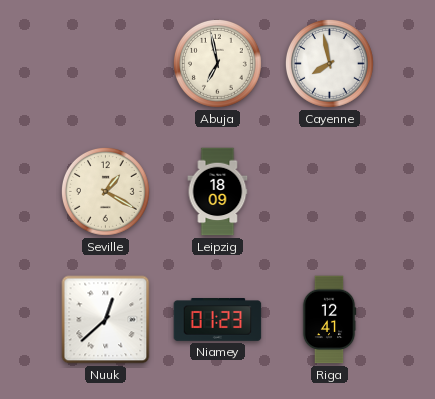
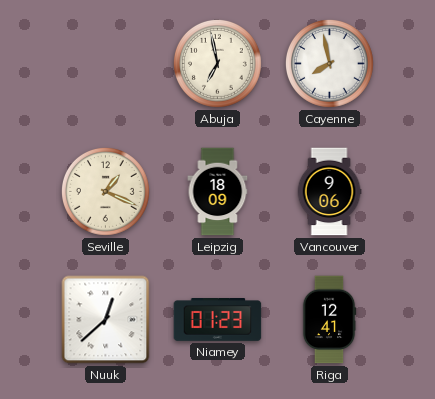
Seville: 1:20 -> 1:19 (105, 191)
Vancouver: none -> 9:06 (329, 192)
